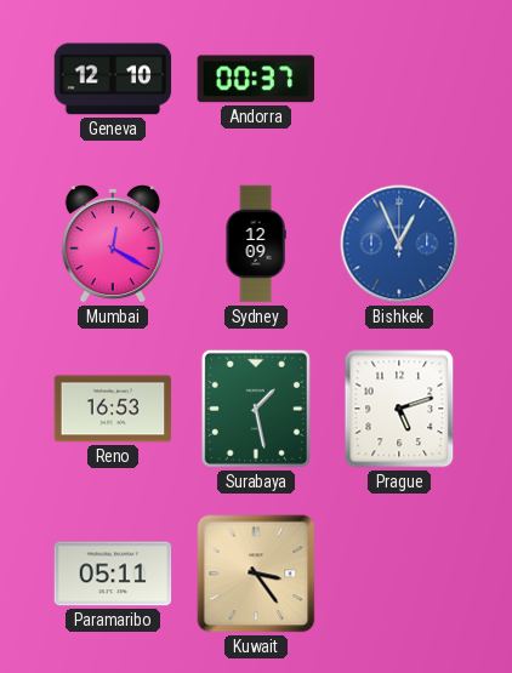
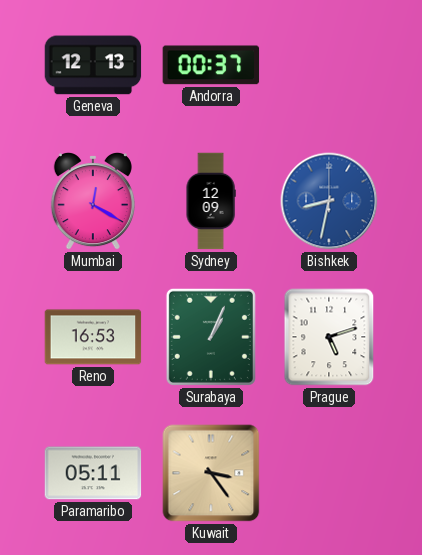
Geneva: 12:10 -> 12:13 (93, 65)
Bishkek: 12:56 -> 8:32 (329, 201)
Surabaya: 1:28 -> 1:04 (211, 337)
